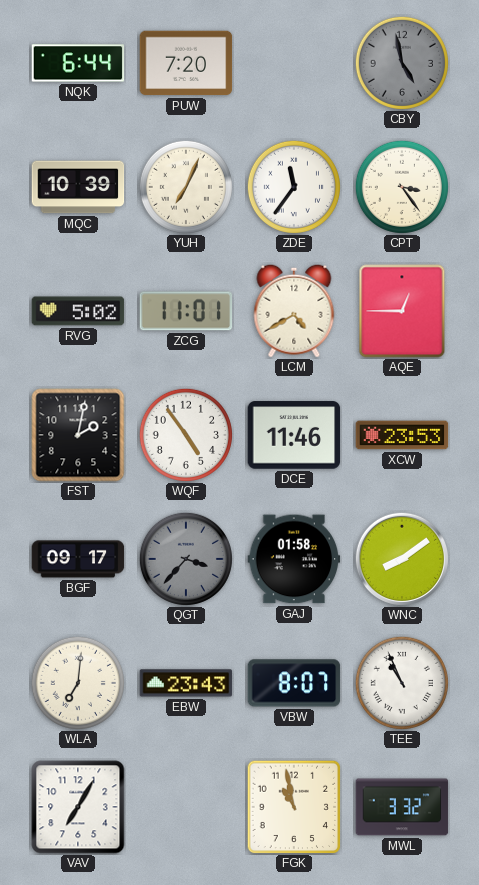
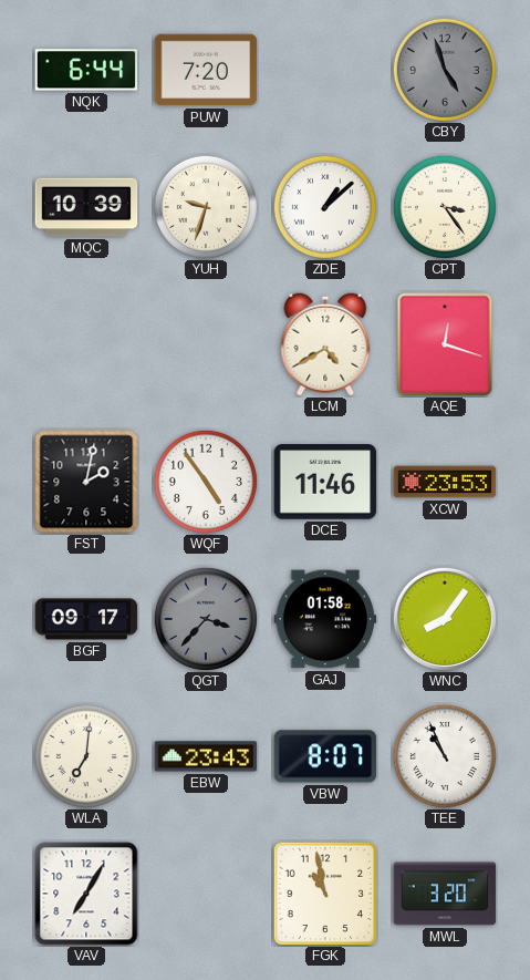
CBY: 4:58 -> 4:57 (445, 70)
YUH: 7:04 -> 9:33 (206, 207)
ZDE: 11:36 -> 1:08 (325, 207)
RVG: 5:02 -> none (78, 311)
ZCG: 11:01 -> none (186, 311)
AQE: 12:45 -> 12:18 (445, 344)
WNC: 8:09 -> 8:06 (444, 618)
MWL: 3:32 -> 3:20 (445, 894)
